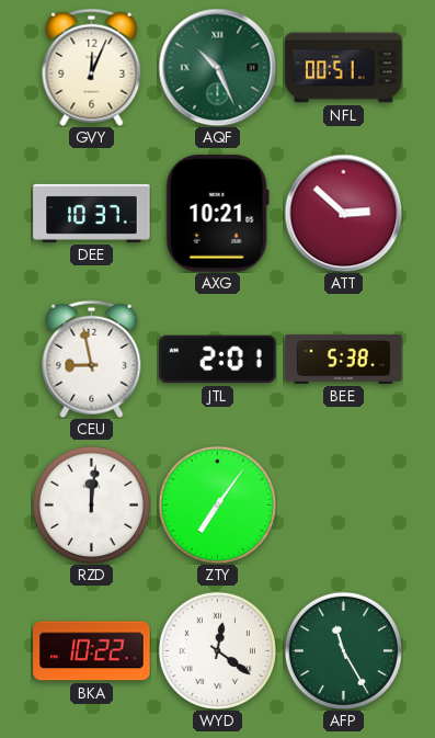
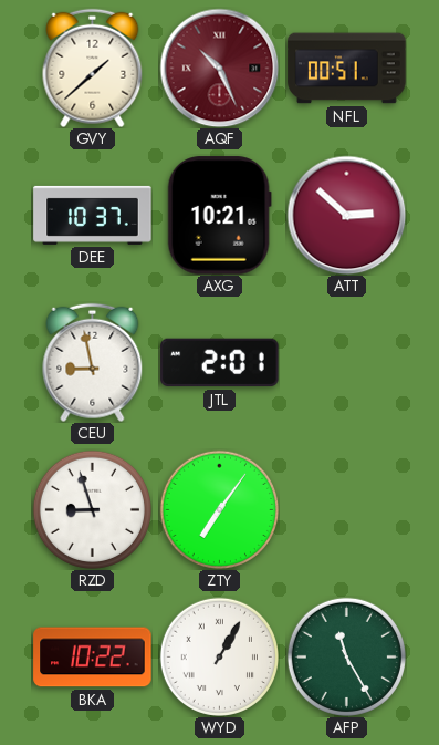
GVY: 12:04 -> 1:38 (93, 68)
AQF dial: green -> burgundy (219, 68)
BEE: 5:38 -> none (344, 359)
RZD: 12:01 -> 8:57 (92, 509)
WYD: 12:21 -> 1:05 (219, 656)
